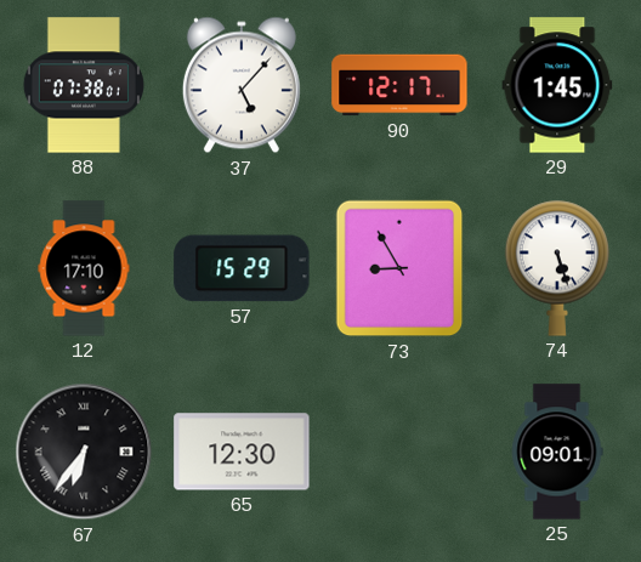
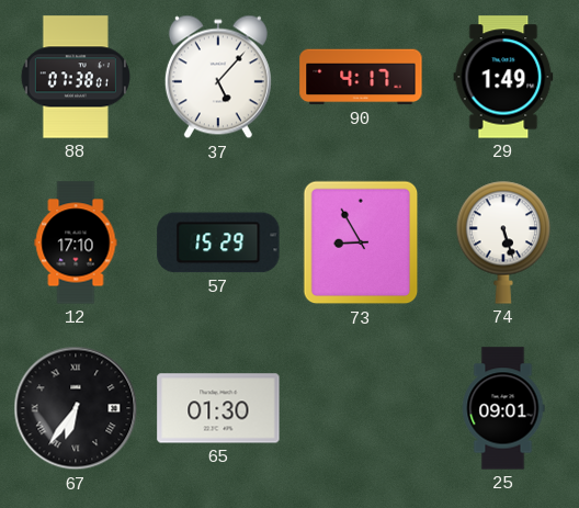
90: 12:17 -> 4:17 (361, 77)
29: 1:45 -> 1:49 (503, 77)
65: 12:30 -> 01:30 (218, 408)
